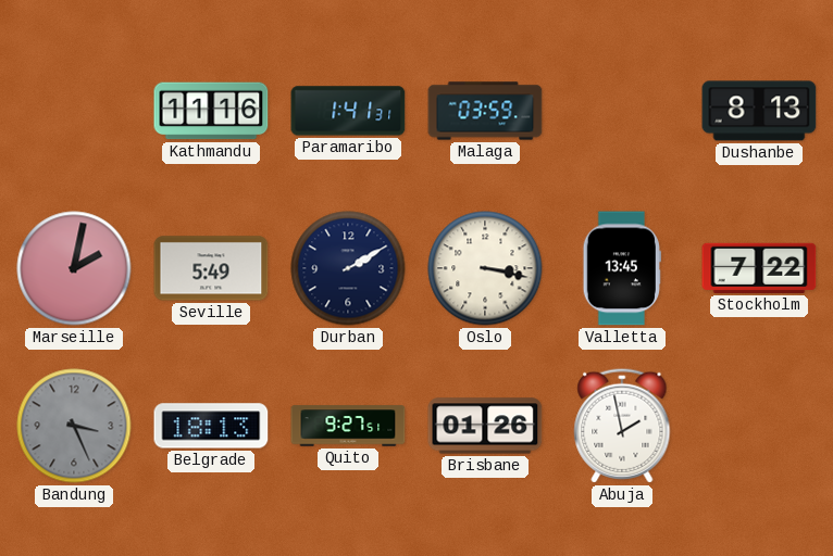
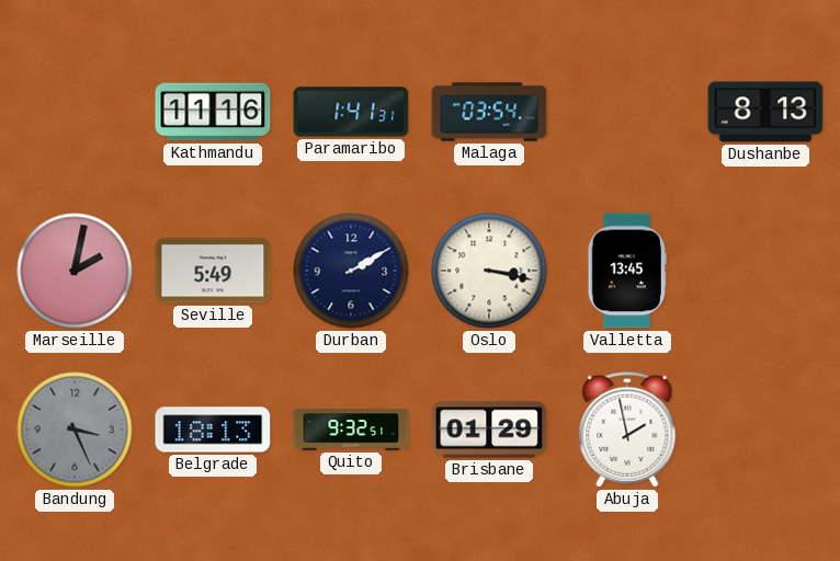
Malaga: 03:59 -> 03:54 (489, 112)
Stockholm: 7:22 -> none (759, 268)
Quito: 9:27 -> 9:32 (351, 430)
Brisbane: 01:26 -> 01:29 (489, 430)
